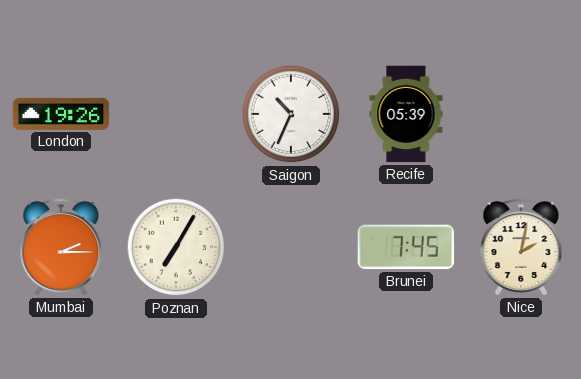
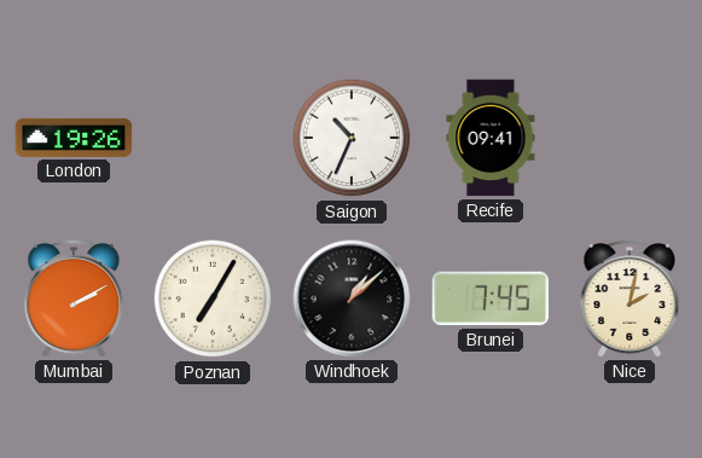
Recife: 05:39 -> 09:41 (491, 138)
Mumbai: 2:15 -> 2:10 (74, 298)
Windhoek: none -> 1:08 (352, 298)
